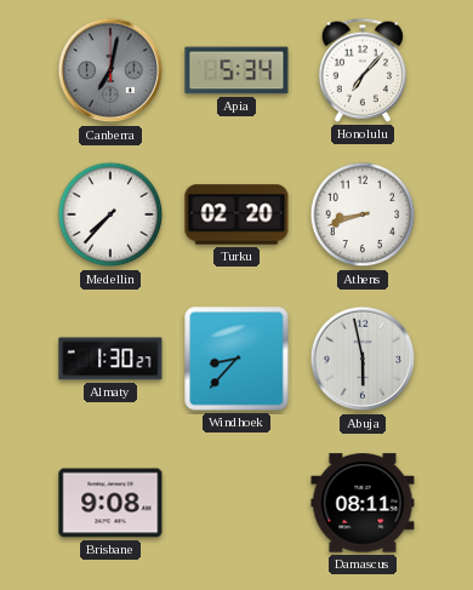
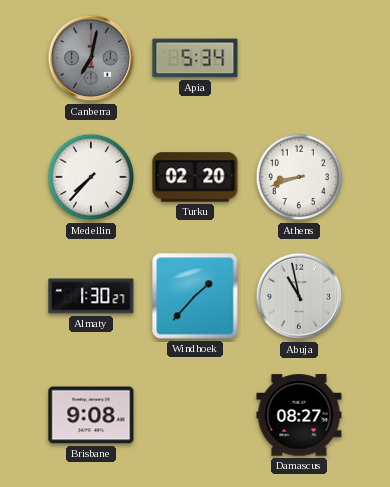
Honolulu: 7:07 -> none (363, 70)
Windhoek: 8:37 -> 1:37 (195, 296)
Abuja: 5:58 -> 10:58 (299, 296)
Damascus: 08:11 -> 08:27 (299, 415)
